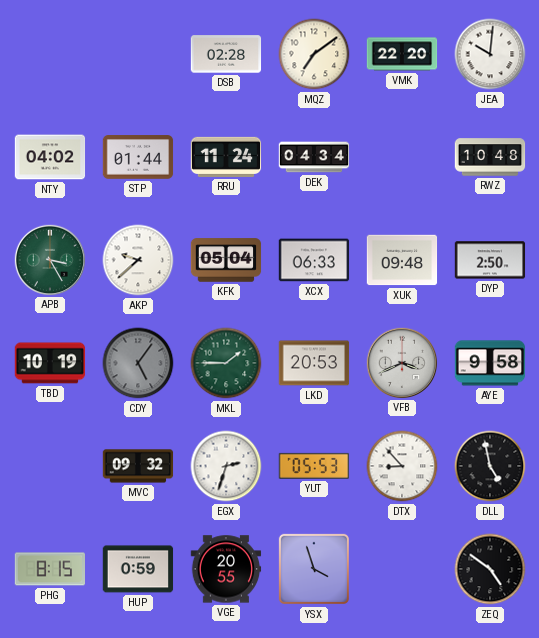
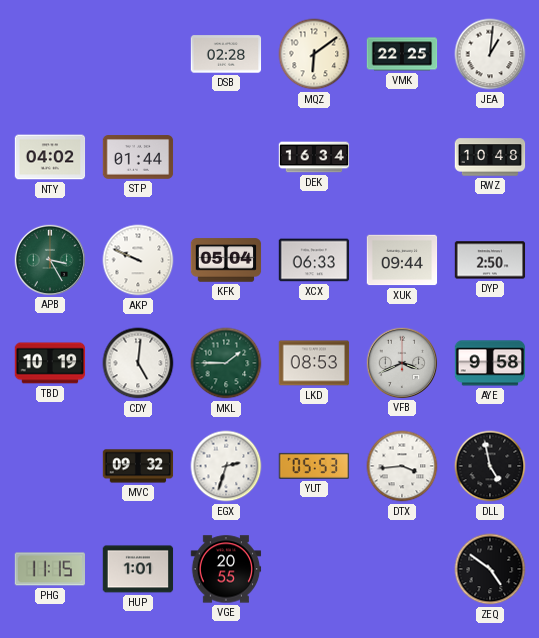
MQZ: 7:09 -> 6:09 (314, 54)
VMK: 22:20 -> 22:25 (402, 54)
JEA: 10:01 -> 1:01 (490, 54)
RRU: 11:24 -> none (226, 157)
DEK: 04:34 -> 16:34 (314, 157)
AKP: 9:38 -> 9:49 (138, 260)
XUK: 09:48 -> 09:44 (402, 260)
CDY: 5:06 -> 5:01 (138, 363)
CDY dial: grey -> white (138, 363)
LKD: 20:53 -> 08:53 (314, 363)
DTX: 8:53 -> 3:44 (402, 466)
PHG: 8:15 -> 11:15 (49, 569)
HUP: 0:59 -> 1:01 (138, 569)
YSX: 3:57 -> none (314, 569)
